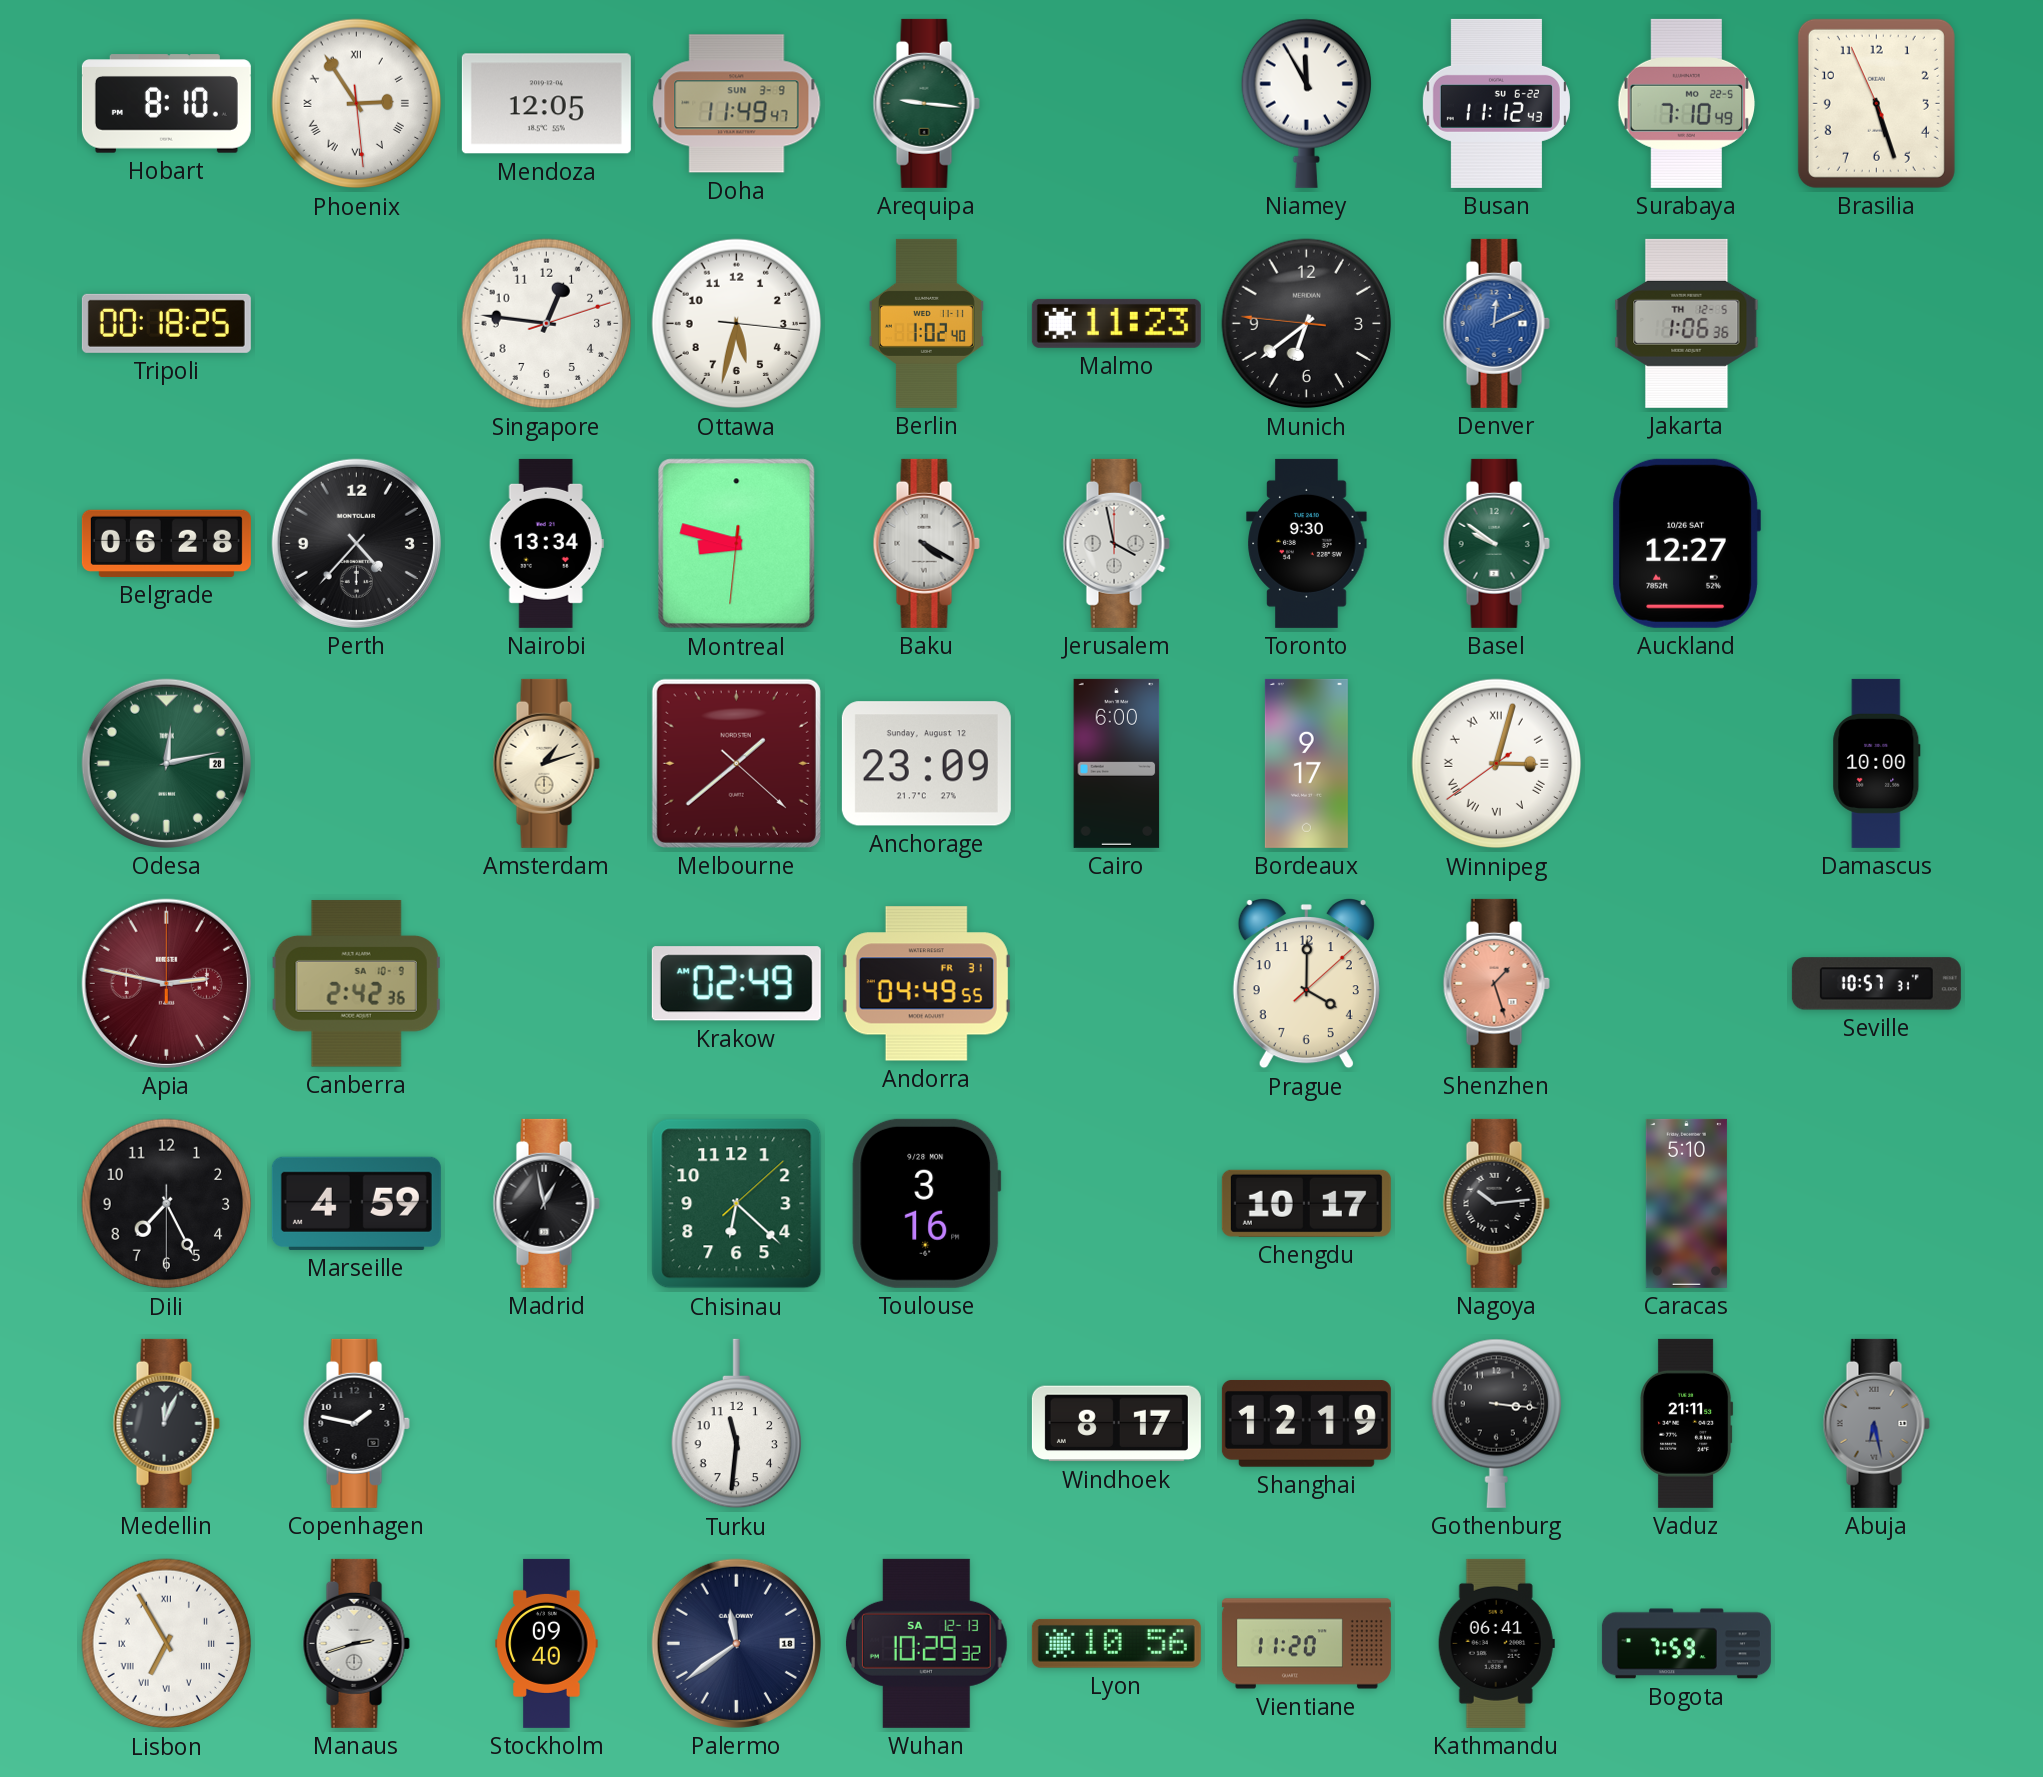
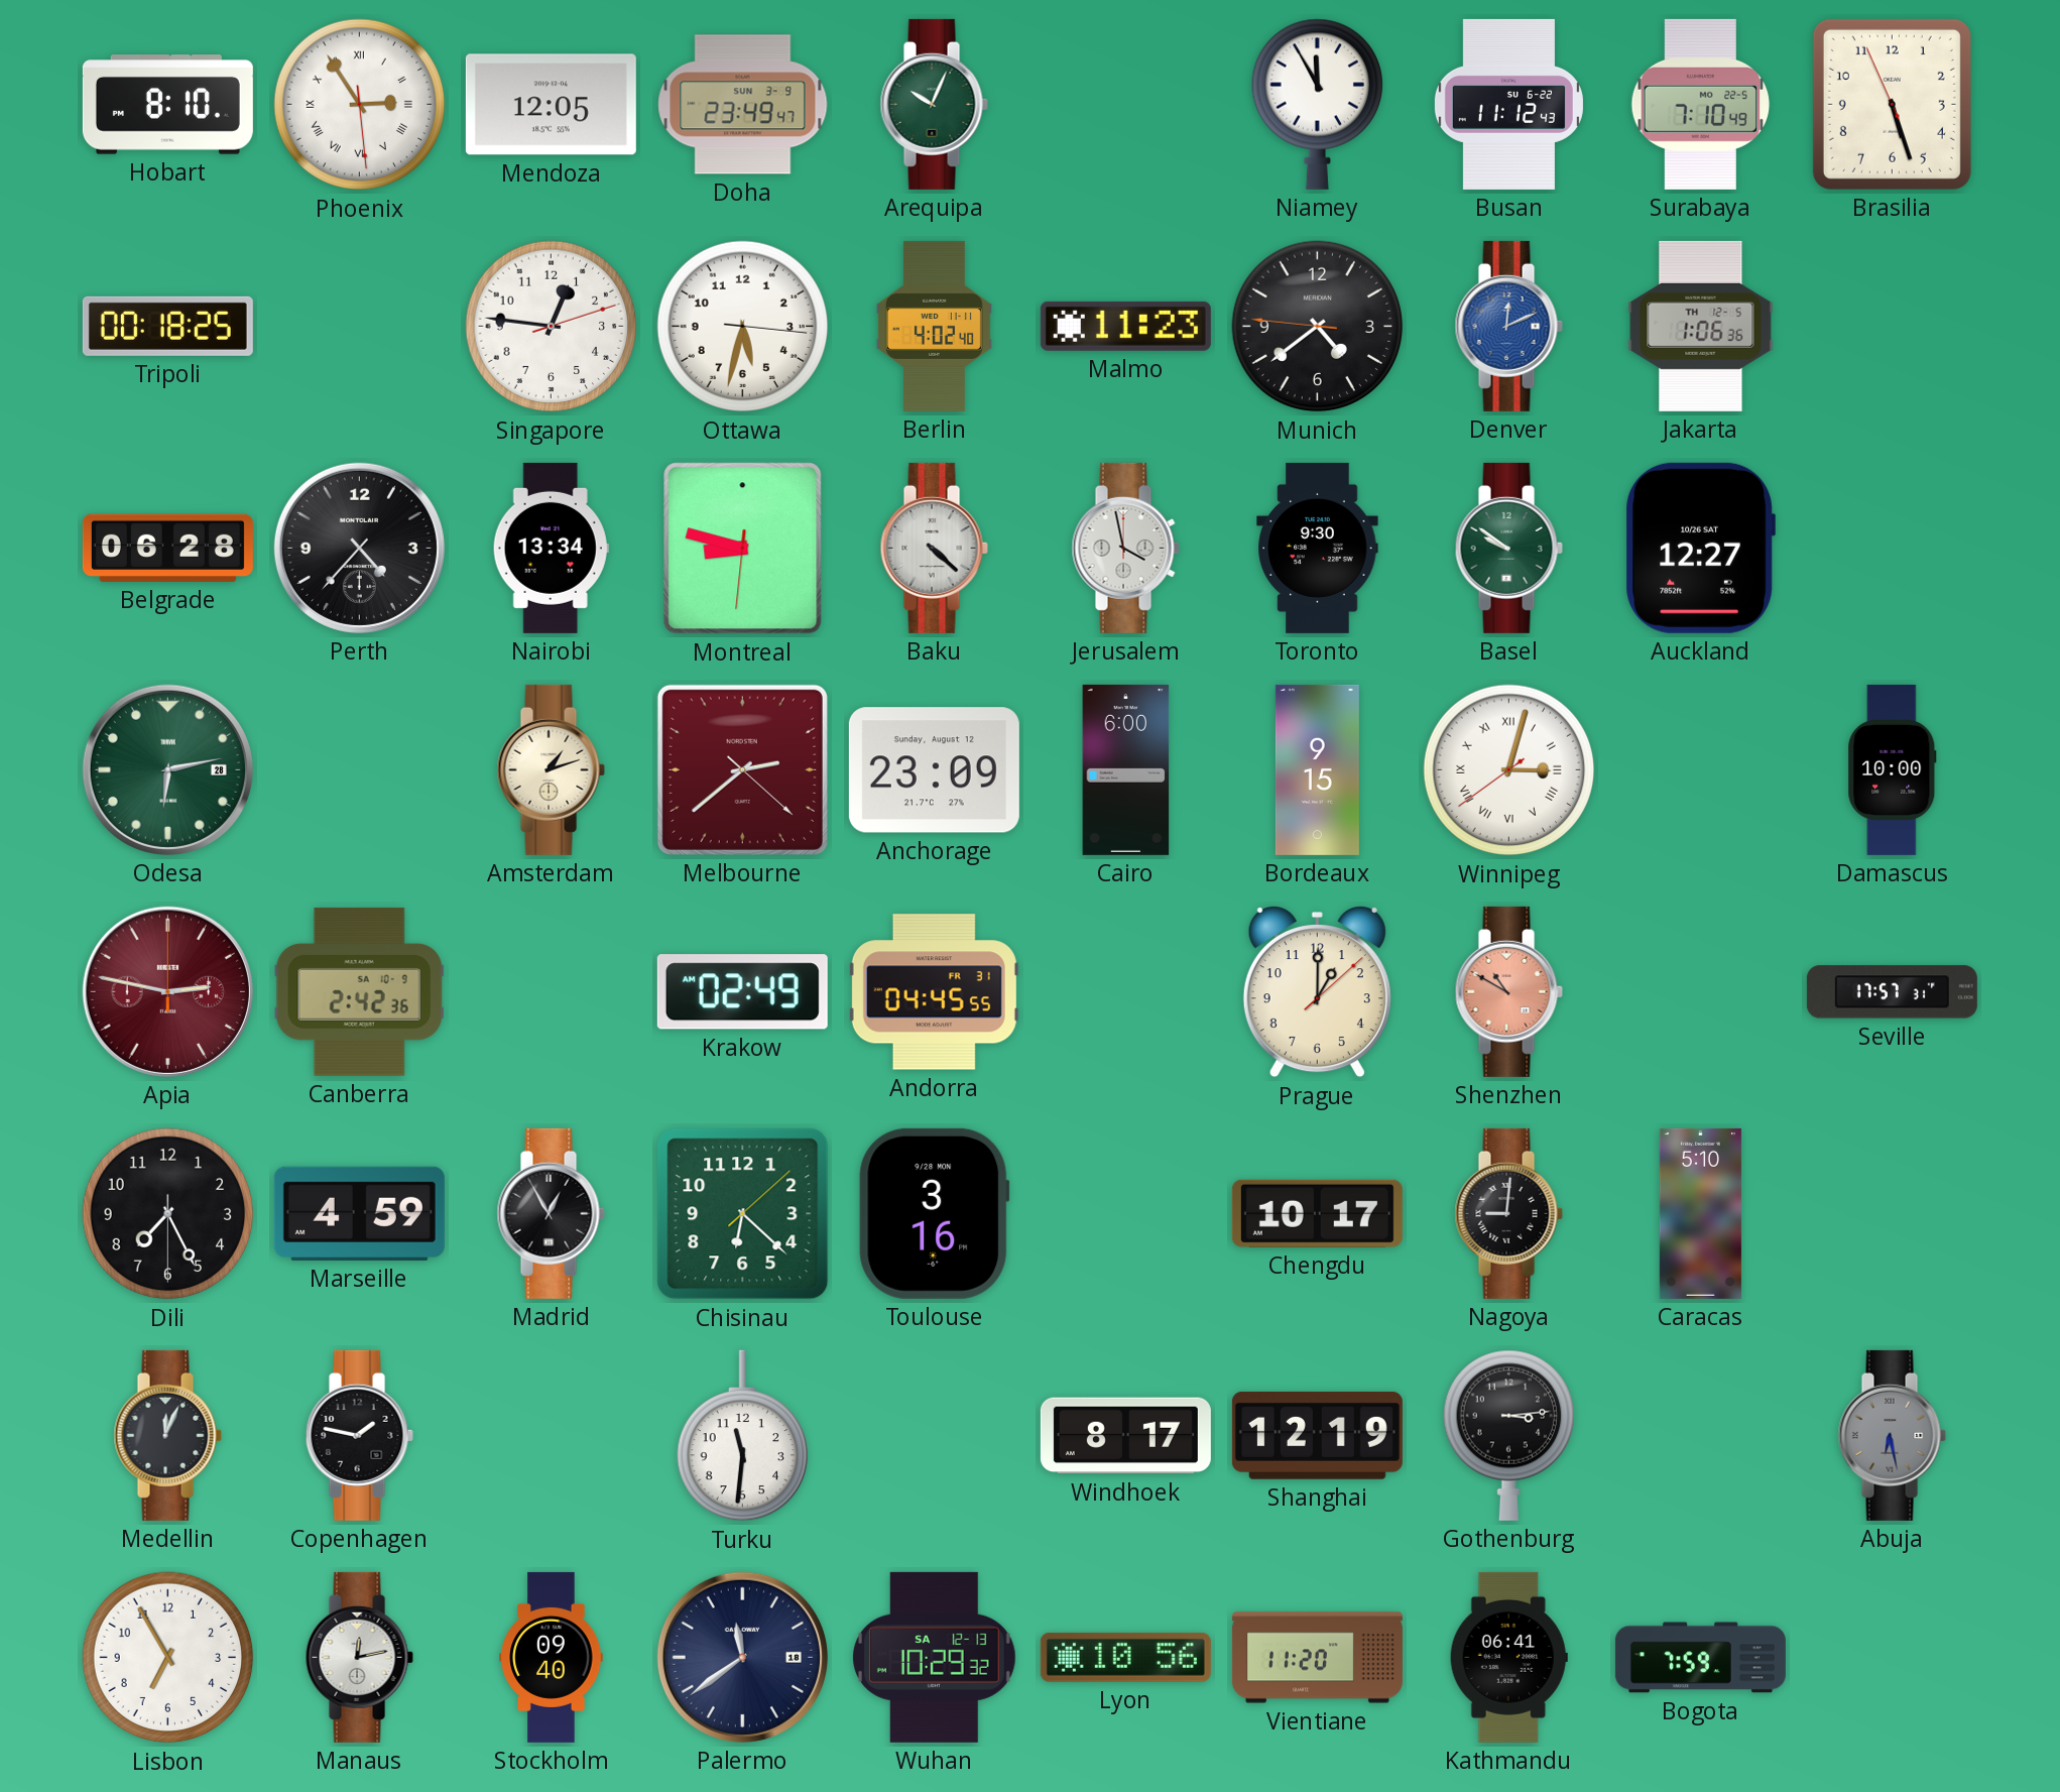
Doha: 11:49 -> 23:49 (743, 105)
Arequipa: 9:16 -> 10:04 (934, 104)
Berlin: 1:02 -> 4:02 (934, 326)
Munich: 6:38 -> 4:38 (1318, 327)
Baku: 4:20 -> 4:22 (934, 548)
Odesa: 12:13 -> 6:13 (167, 769)
Melbourne: 1:38 -> 2:38 (742, 769)
Bordeaux: 9:17 -> 9:15 (1317, 769)
Andorra: 04:49 -> 04:45 (934, 992)
Prague: 4:00 -> 1:00 (1317, 992)
Shenzhen: 1:27 -> 10:50 (1508, 991)
Seville: 10:57 -> 17:57 (1892, 992)
Madrid: 12:58 -> 12:55 (551, 1213)
Nagoya: 10:14 -> 9:01 (1508, 1213)
Gothenburg: 3:16 -> 3:14 (1508, 1435)
Vaduz: 21:11 -> none (1687, 1423)
Lisbon numerals: Roman -> Arabic (168, 1658)
Manaus: 2:42 -> 12:13 (359, 1657)
